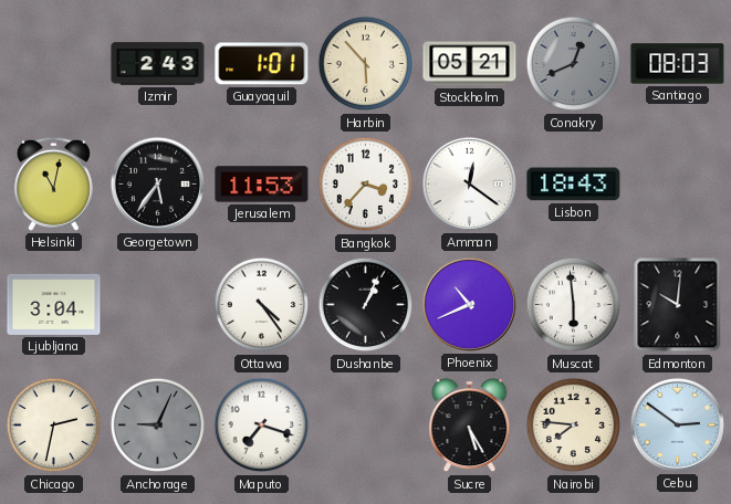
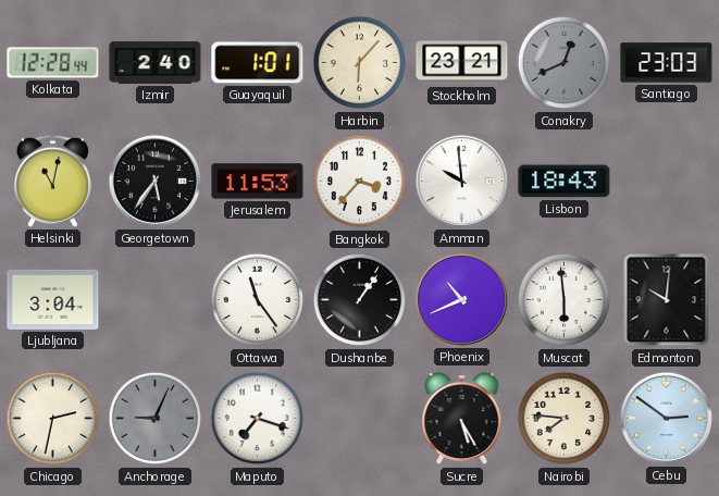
Kolkata: none -> 12:28 (53, 63)
Izmir: 2:43 -> 2:40 (156, 63)
Harbin: 5:53 -> 6:07 (360, 63)
Stockholm: 05:21 -> 23:21 (462, 63)
Santiago: 08:03 -> 23:03 (667, 63)
Amman: 12:21 -> 9:59 (461, 181)
Ottawa: 4:24 -> 11:24 (258, 300)
Dushanbe: 1:04 -> 1:06 (360, 300)
